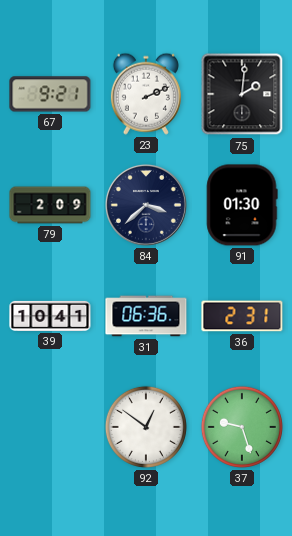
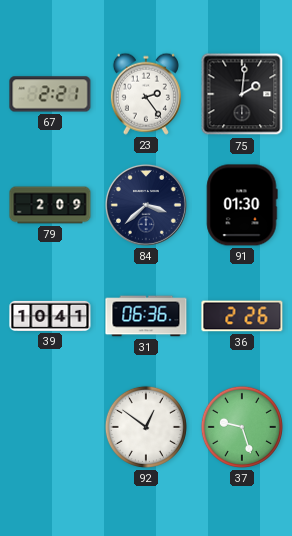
67: 9:21 -> 2:21 (50, 94)
23: 2:11 -> 2:24 (146, 94)
36: 2:31 -> 2:26 (242, 316)
